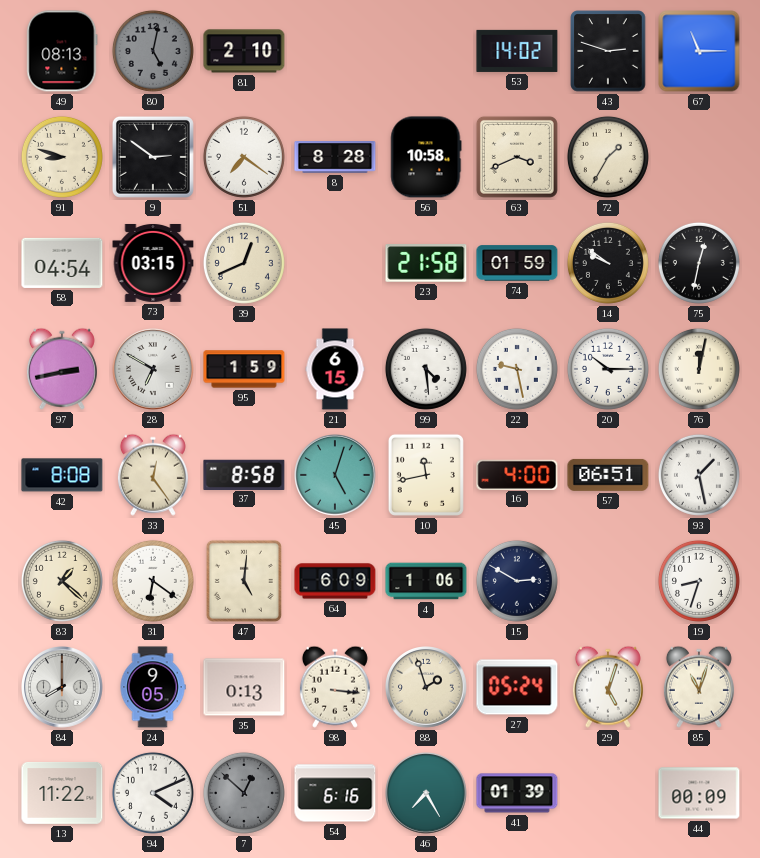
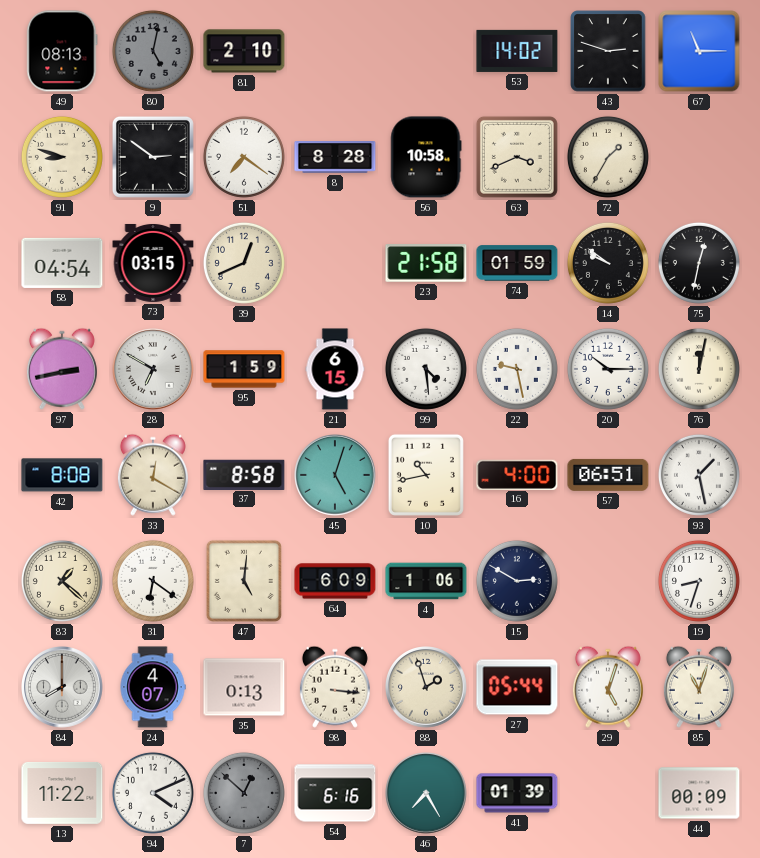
33: 12:24 -> 12:20 (153, 475)
10: 11:43 -> 10:43 (426, 475)
24: 9:05 -> 4:07 (153, 687)
27: 05:24 -> 05:44 (517, 687)
